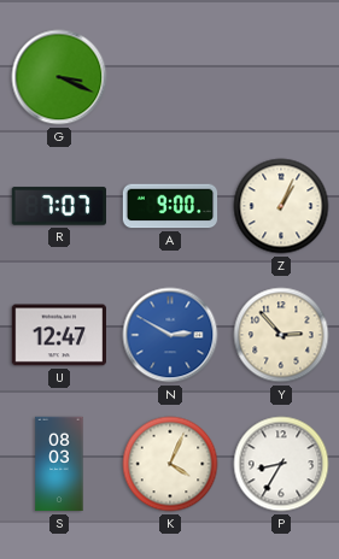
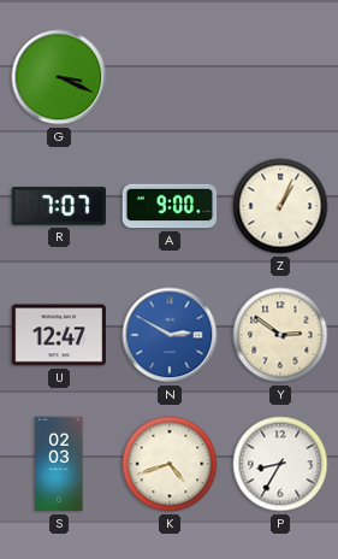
Y: 2:53 -> 2:51 (280, 335)
S: 08:03 -> 02:03 (59, 464)
K: 4:04 -> 4:42 (170, 464)
